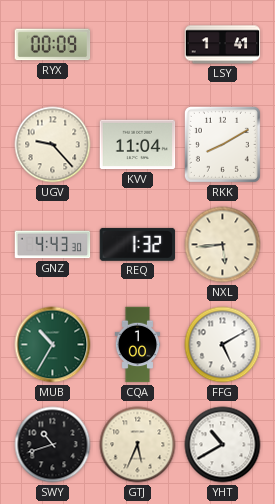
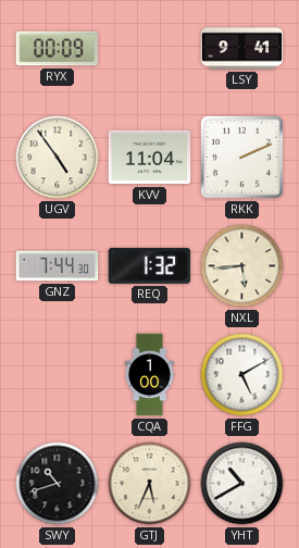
LSY: 1:41 -> 9:41 (242, 49)
UGV: 9:23 -> 4:54 (58, 158)
RKK: 8:10 -> 2:11 (241, 157)
GNZ: 4:43 -> 7:44 (58, 266)
MUB: 10:35 -> none (53, 345)
